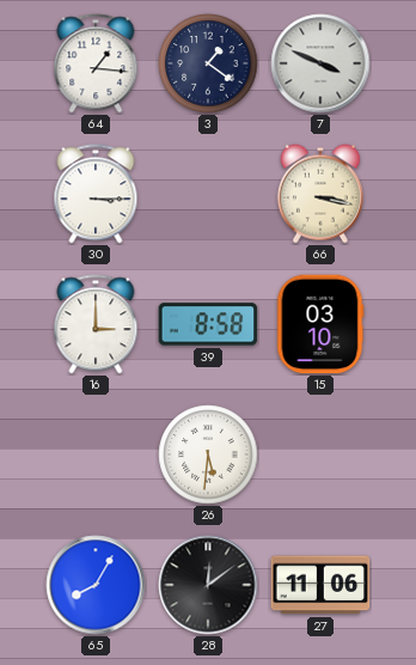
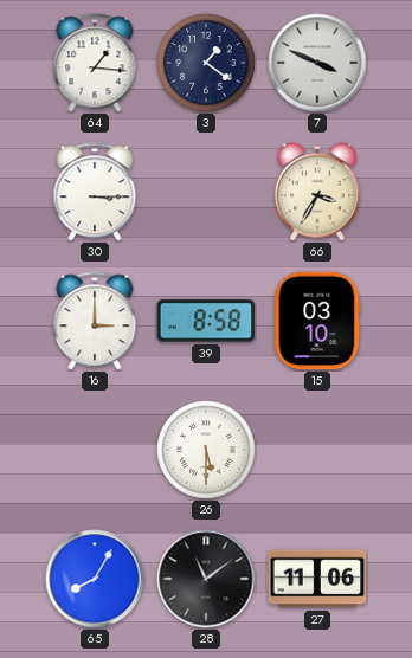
66: 3:17 -> 3:35 (317, 192)
26: 5:31 -> 5:30 (206, 450)
28: 12:09 -> 11:09 (206, 579)
